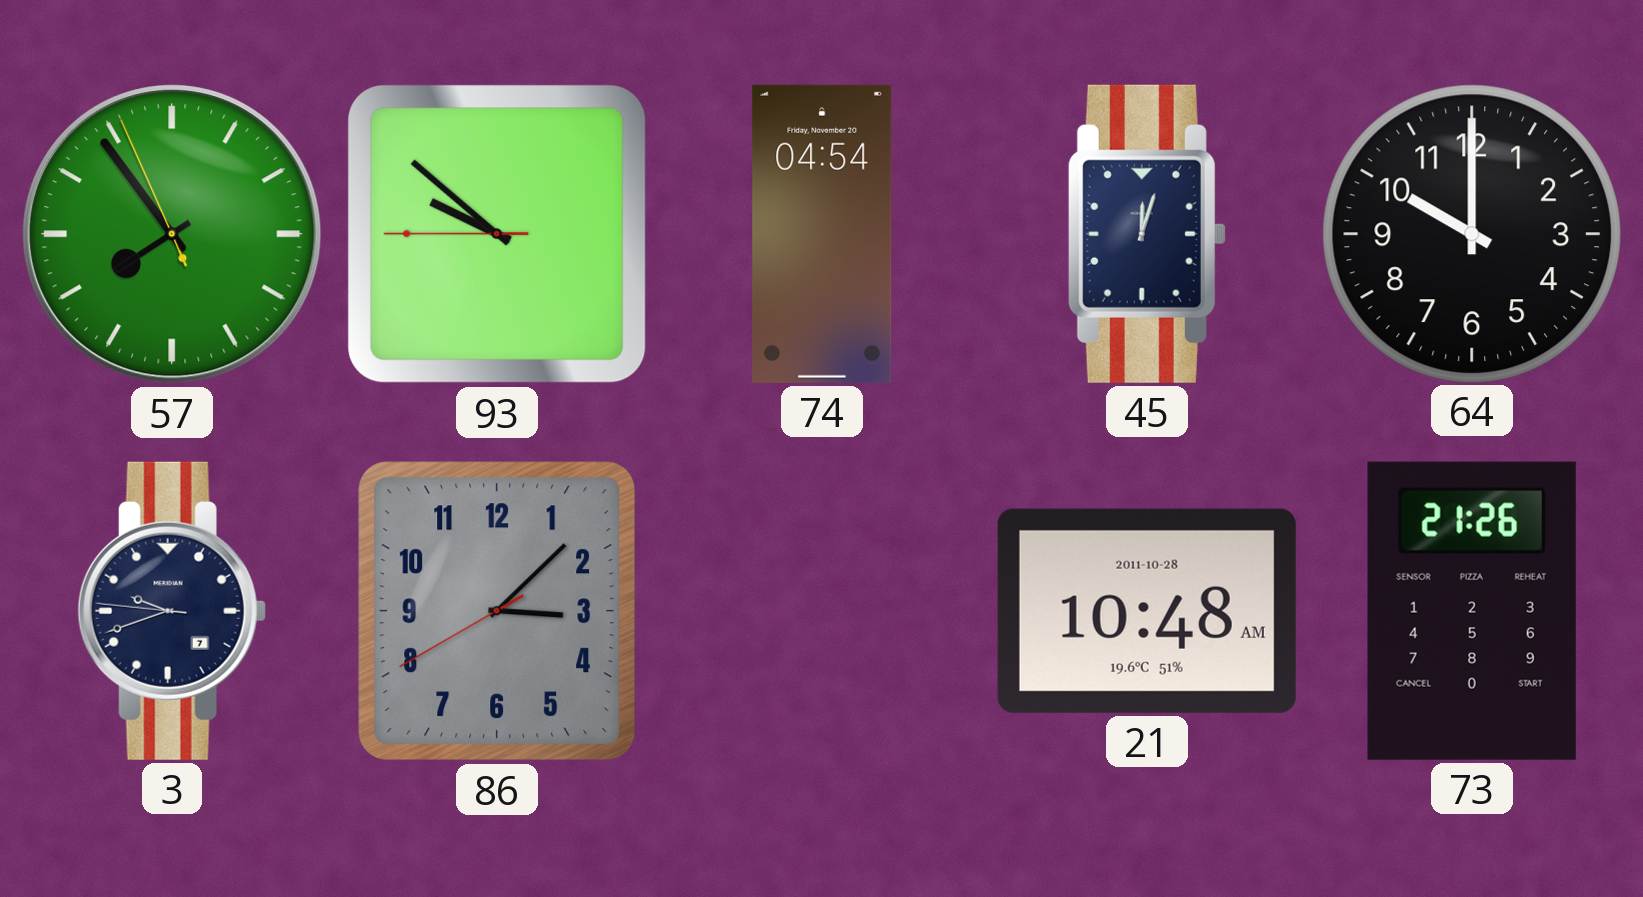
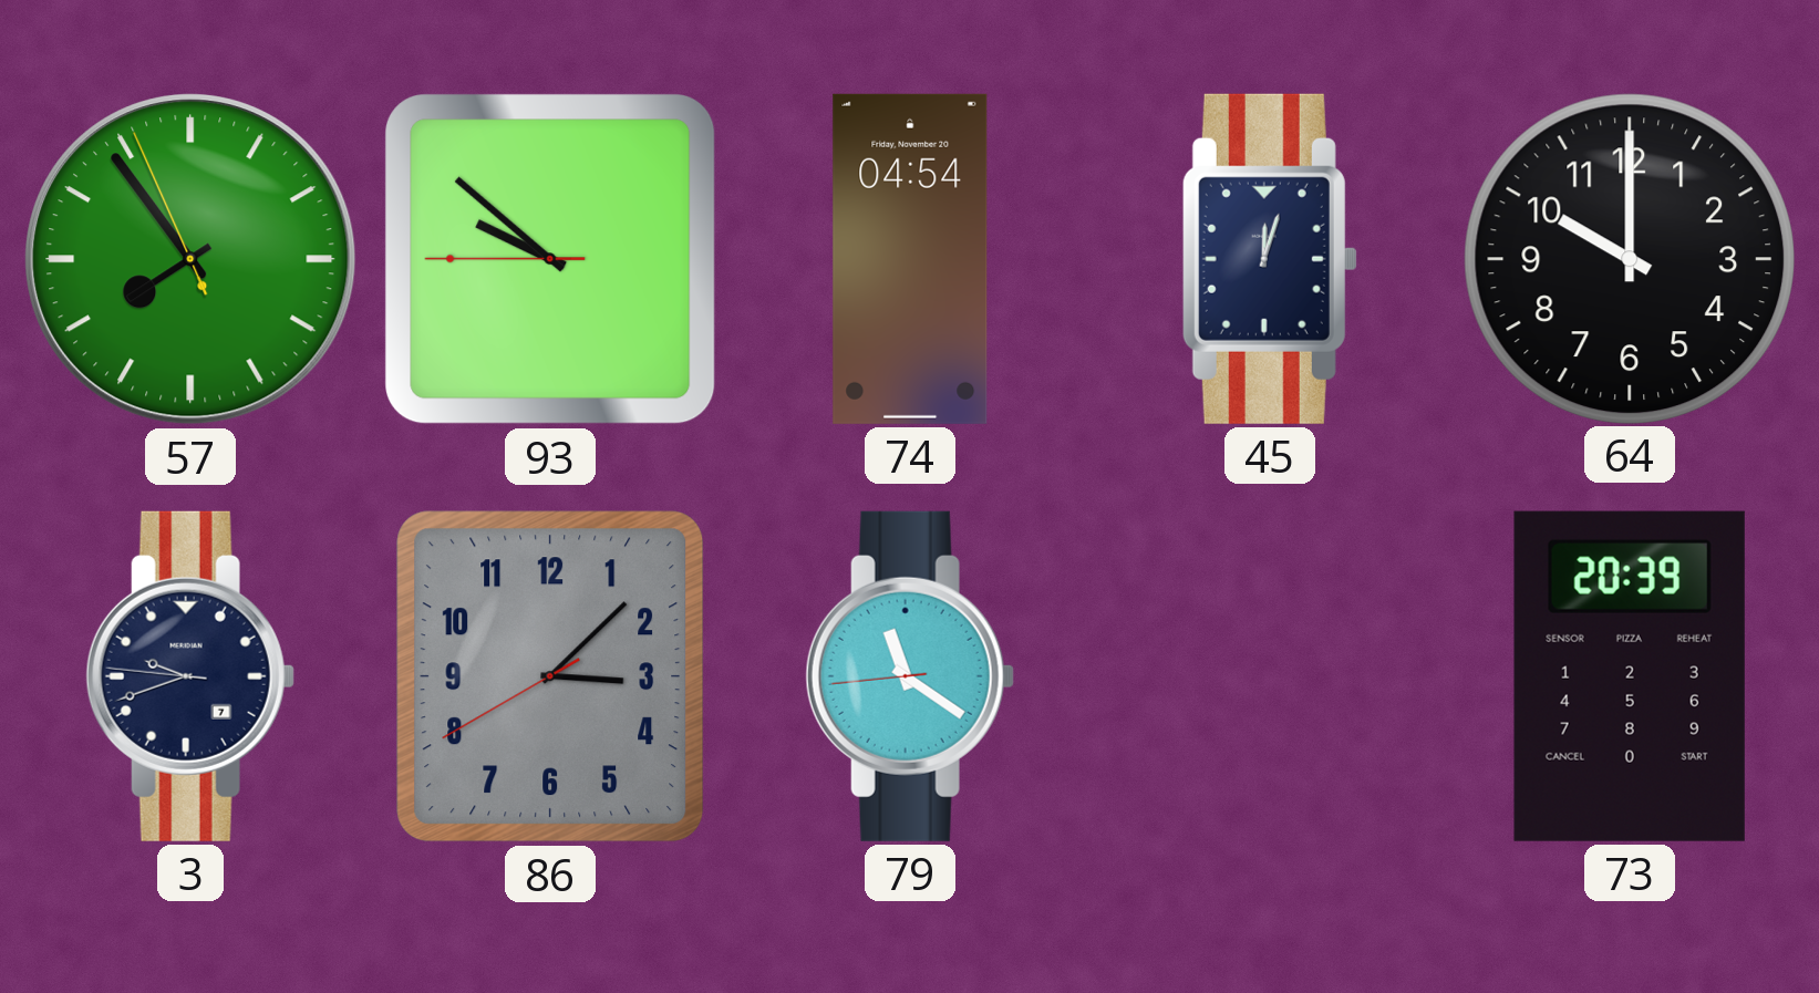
79: none -> 11:20 (910, 676)
21: 10:48 -> none (1147, 611)
73: 21:26 -> 20:39 (1630, 676)
